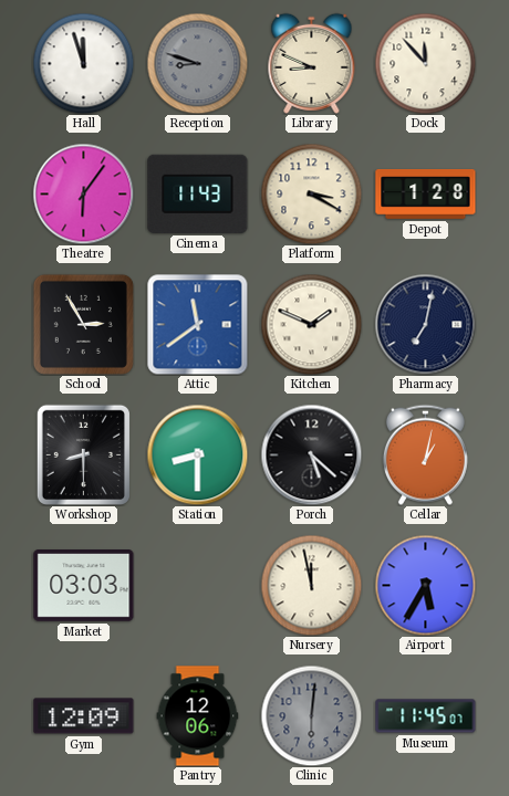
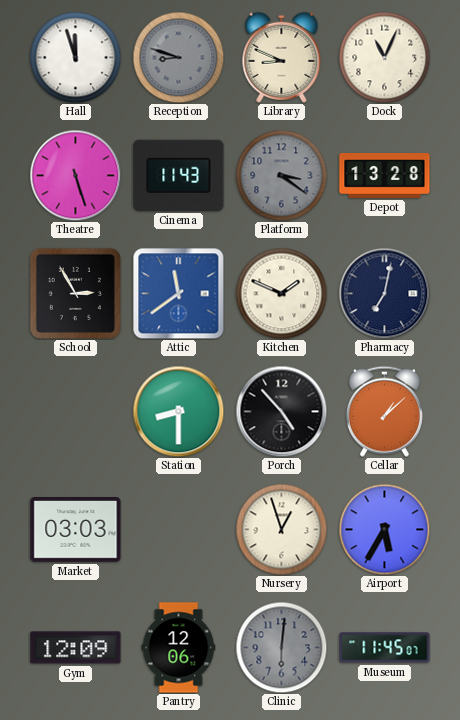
Dock: 11:53 -> 11:04 (384, 57)
Theatre: 6:06 -> 5:27 (75, 175)
Platform: 3:20 -> 3:21 (281, 175)
Platform dial: cream -> grey (281, 175)
Depot: 1:28 -> 13:28 (385, 176)
Workshop: 8:30 -> none (83, 454)
Porch: 5:22 -> 4:53 (281, 411)
Cellar: 1:02 -> 1:08 (384, 411)
Nursery: 11:58 -> 12:57 (281, 529)
